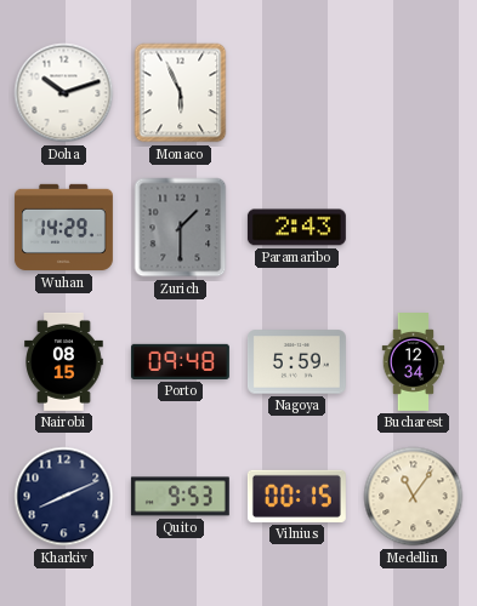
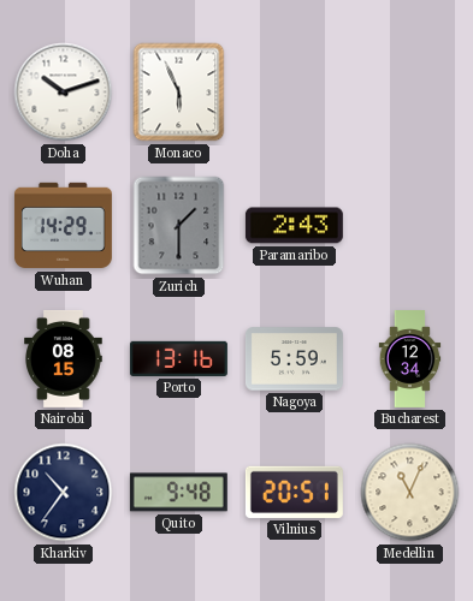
Porto: 09:48 -> 13:16 (178, 358)
Kharkiv: 8:11 -> 10:36 (64, 493)
Quito: 9:53 -> 9:48 (178, 493)
Vilnius: 00:15 -> 20:51 (294, 492)
Medellin: 11:06 -> 11:04 (410, 493)
